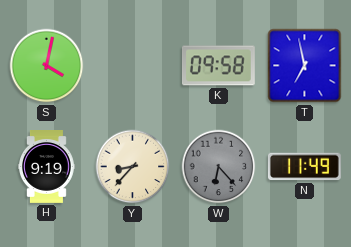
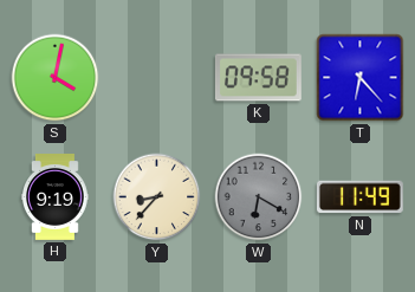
T: 6:58 -> 6:23 (361, 78)
W: 6:23 -> 6:20 (259, 197)
